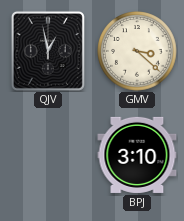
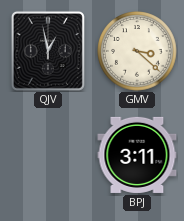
BPJ: 3:10 -> 3:11 (137, 155)
